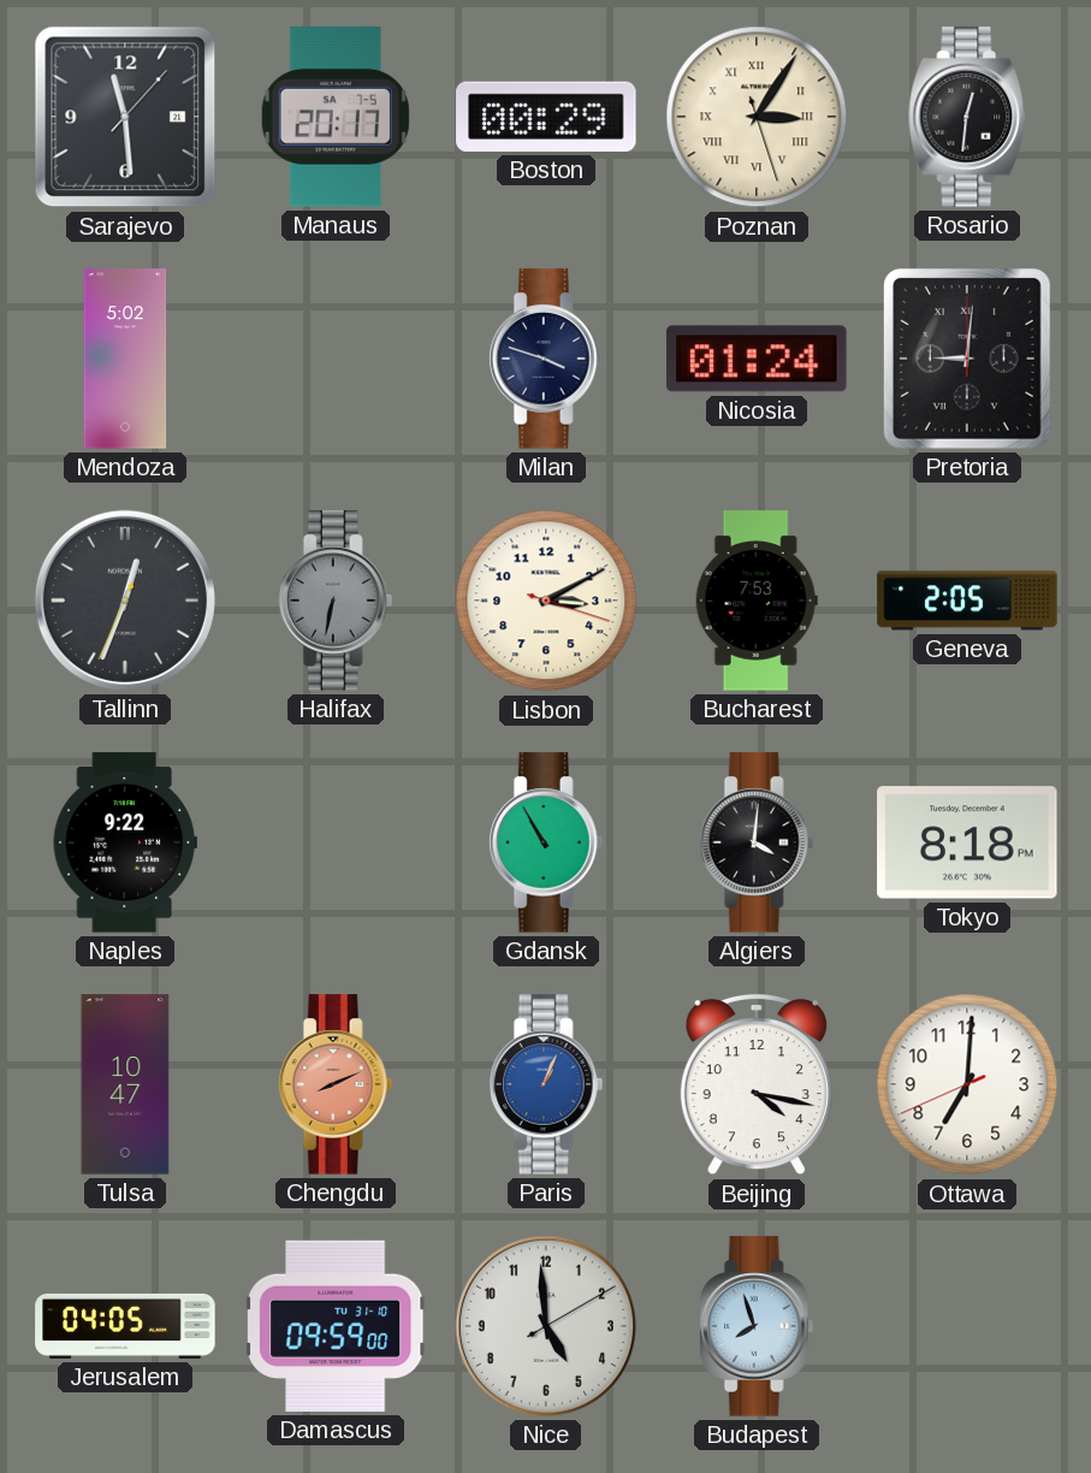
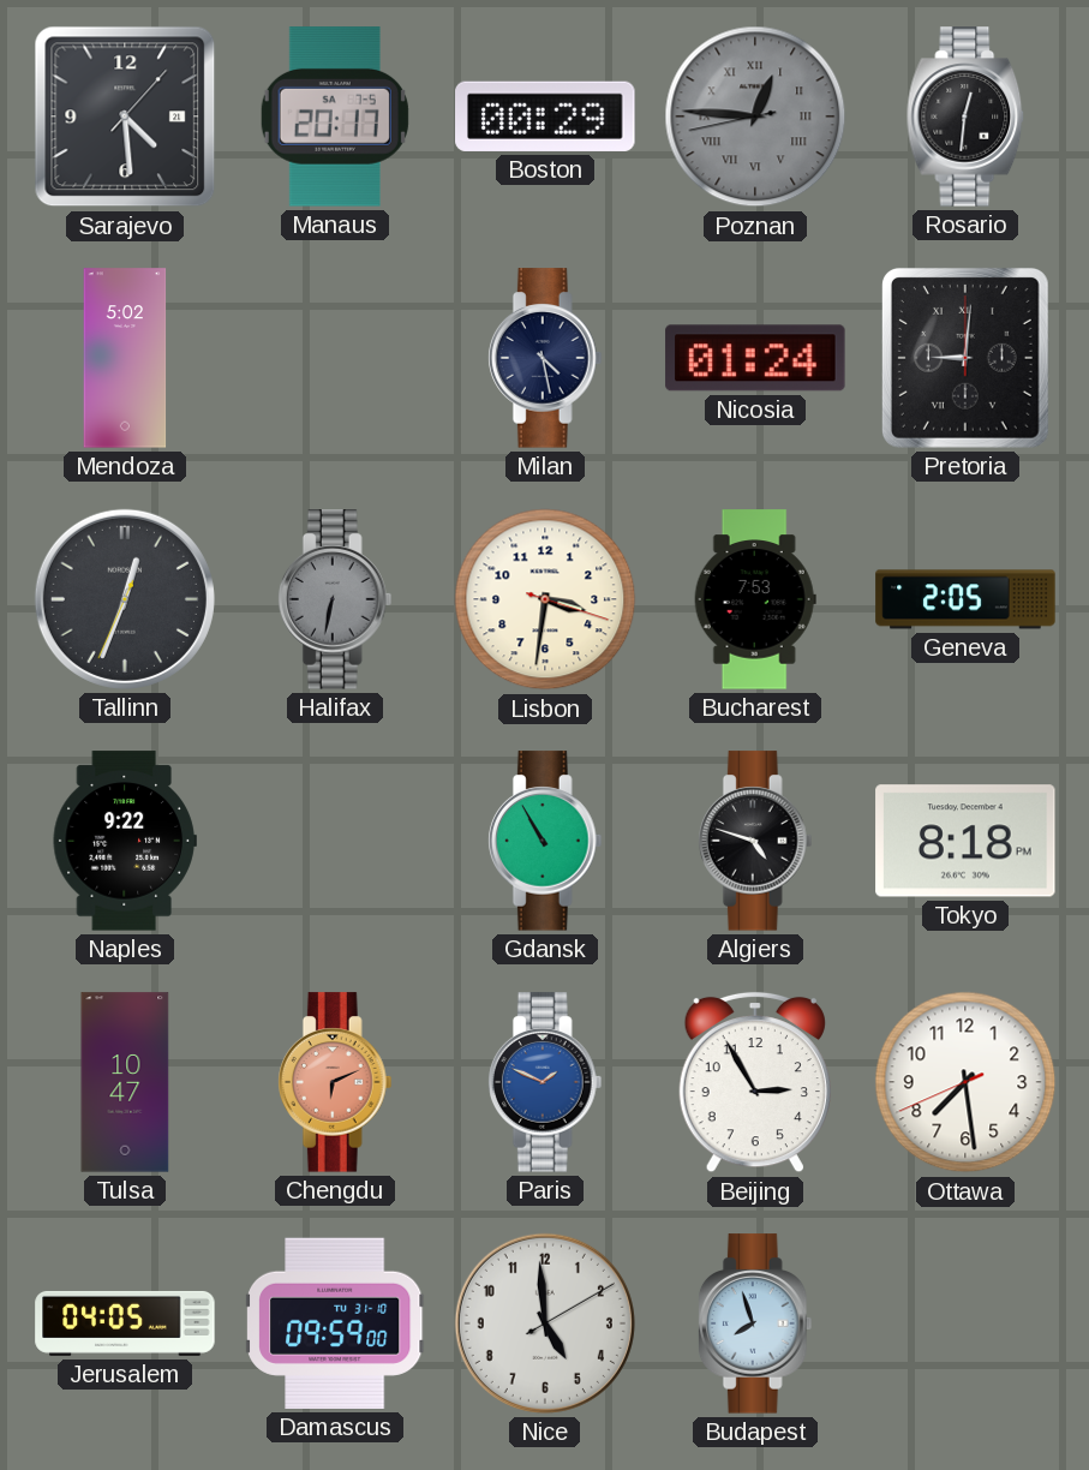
Sarajevo: 11:29 -> 4:29 (125, 116)
Poznan: 3:05 -> 12:45 (755, 116)
Poznan dial: cream -> grey (755, 116)
Milan: 3:48 -> 4:28 (545, 358)
Lisbon: 3:10 -> 3:31 (545, 599)
Algiers: 4:01 -> 4:48 (755, 841)
Chengdu: 8:11 -> 6:11 (335, 1082)
Paris: 1:04 -> 1:49 (545, 1082)
Beijing: 4:17 -> 2:55 (755, 1082)
Ottawa: 7:00 -> 7:28 (965, 1082)
